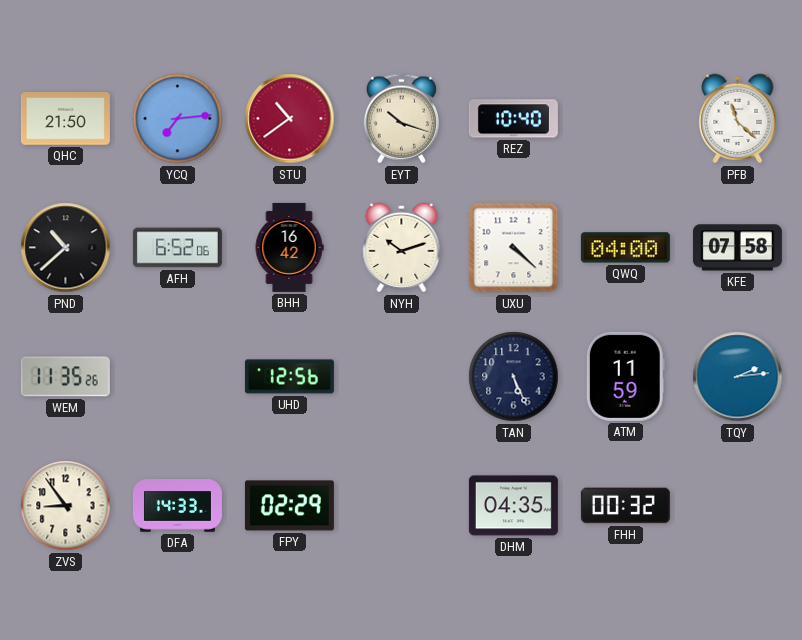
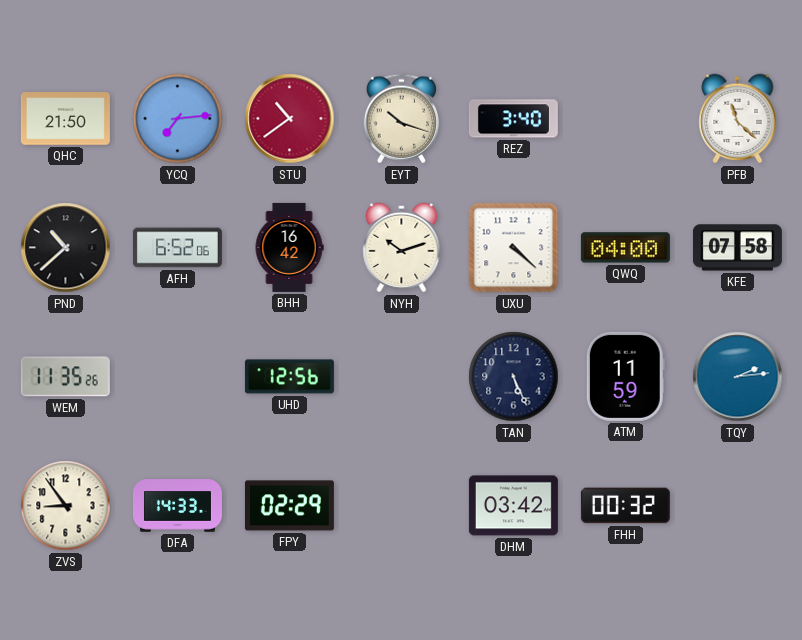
REZ: 10:40 -> 3:40 (513, 119)
DHM: 04:35 -> 03:42 (513, 506)
